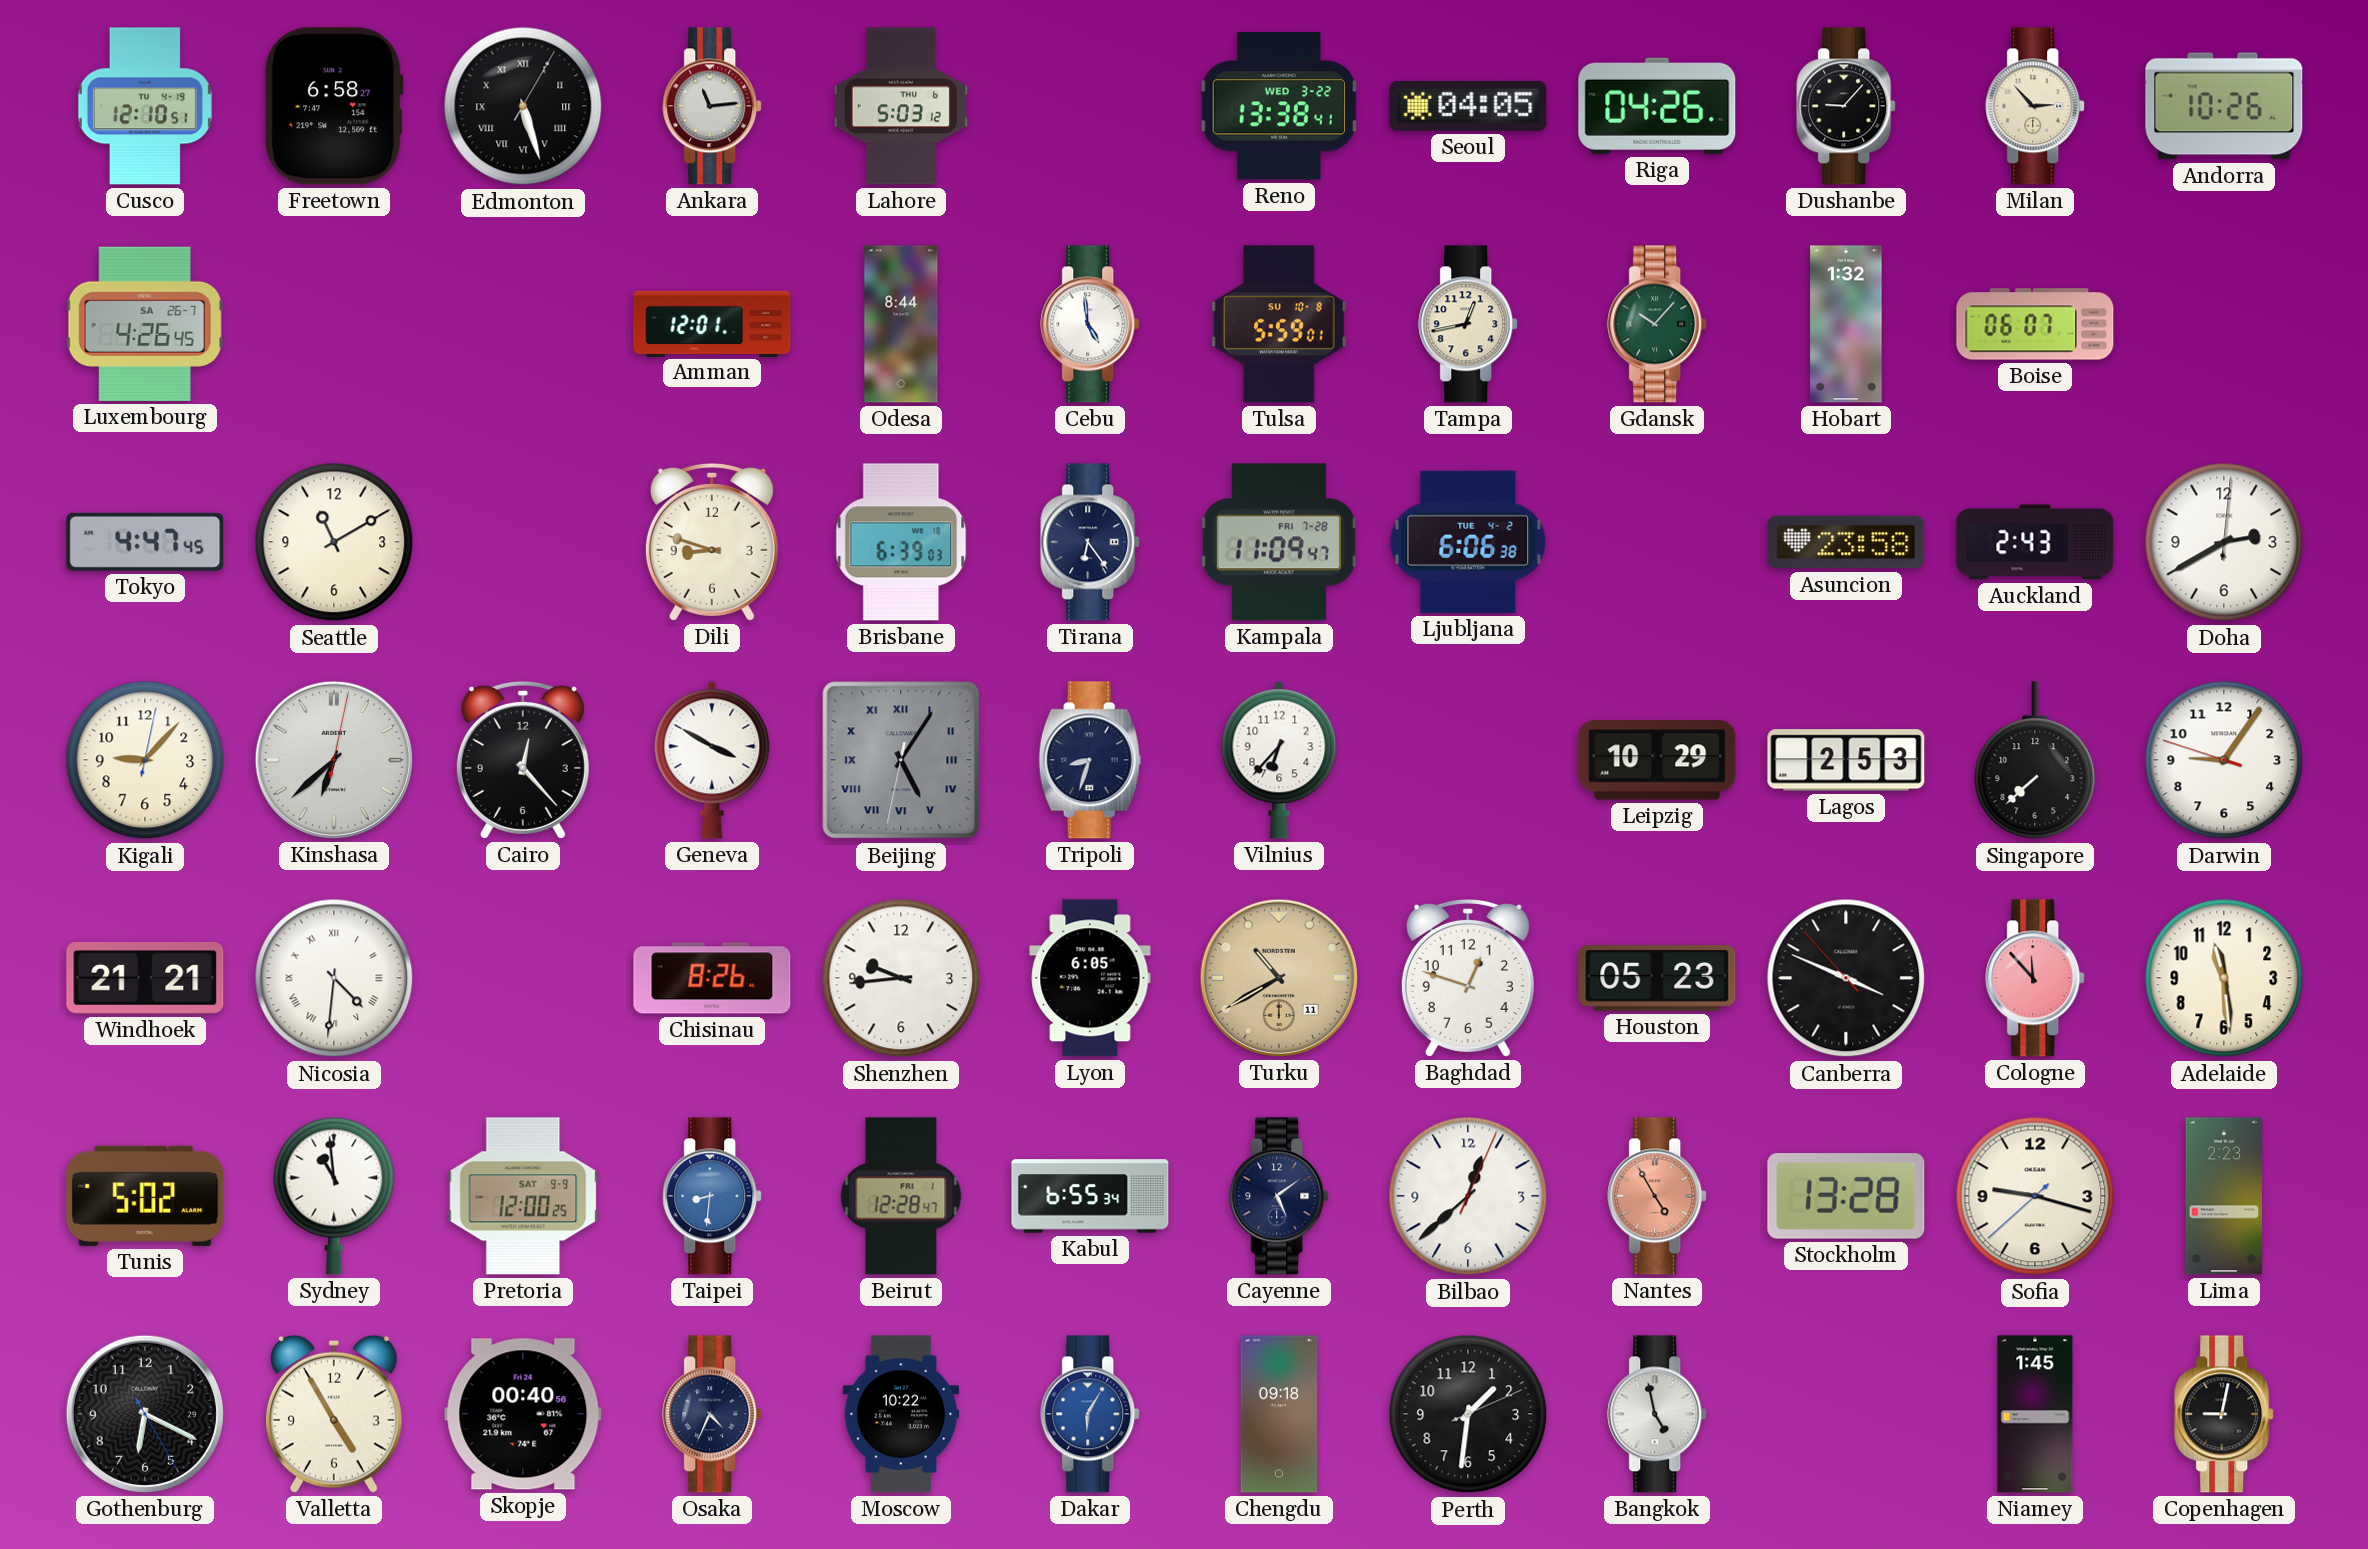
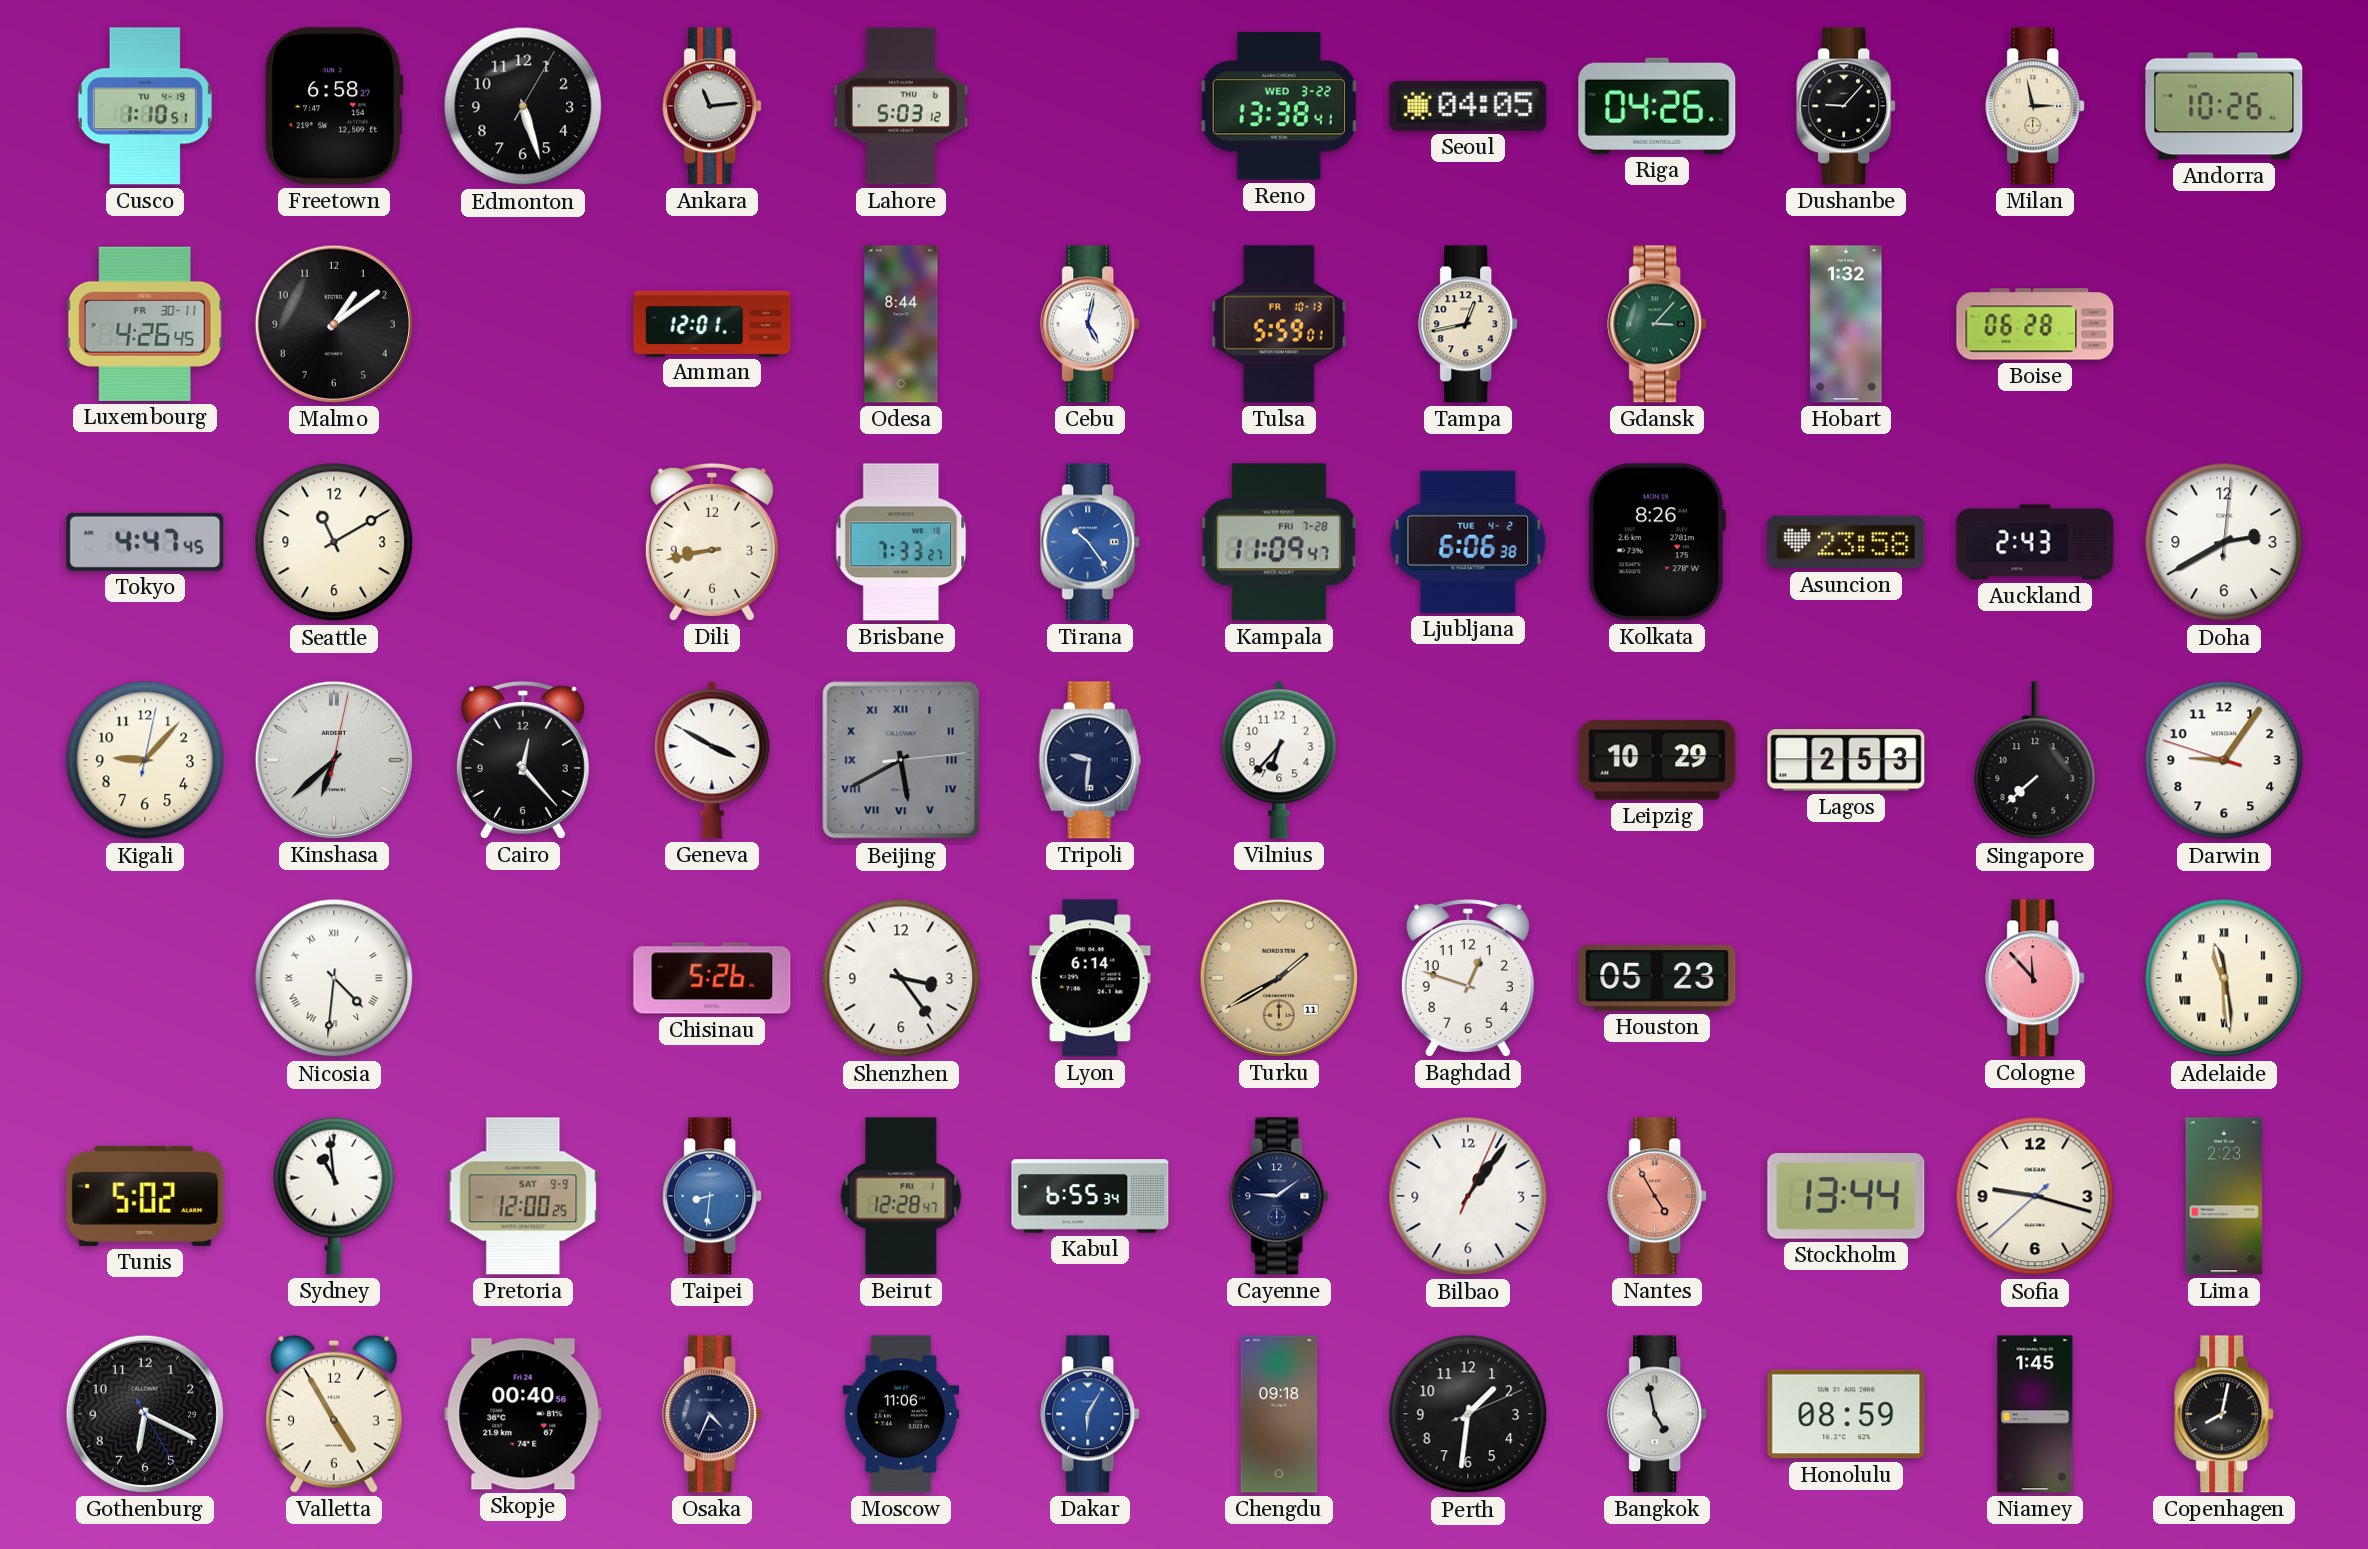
Cusco: 12:10 -> 1:10 (145, 106)
Edmonton numerals: Roman -> Arabic (523, 106)
Milan: 2:53 -> 2:58 (2036, 106)
Luxembourg date: SA 26-7 -> FR 30-11 (145, 324)
Malmo: none -> 1:09 (334, 324)
Cebu: 4:59 -> 5:02 (1091, 324)
Tulsa date: SU 10-8 -> FR 10-13 (1280, 324)
Gdansk: 10:07 -> 3:07 (1658, 324)
Boise: 06:07 -> 06:28 (2035, 324)
Dili: 8:48 -> 8:43 (712, 542)
Brisbane: 6:39 -> 7:33 (901, 542)
Tirana: 6:24 -> 10:24 (1091, 542)
Tirana dial: navy -> blue (1091, 542)
Kolkata: none -> 8:26 (1657, 542)
Beijing: 5:05 -> 5:40 (901, 760)
Tripoli: 8:33 -> 9:31 (1090, 760)
Windhoek: 21:21 -> none (145, 978)
Chisinau: 8:26 -> 5:26 (712, 978)
Shenzhen: 9:44 -> 3:24 (901, 978)
Lyon: 6:05 -> 6:14 (1090, 978)
Turku: 10:40 -> 1:40 (1279, 978)
Canberra: 3:48 -> none (1846, 978)
Adelaide numerals: Arabic -> Roman (2224, 978)
Cayenne: 5:09 -> 9:09 (1280, 1196)
Bilbao: 12:38 -> 1:06 (1468, 1196)
Stockholm: 13:28 -> 13:44 (1846, 1196)
Moscow: 10:22 -> 11:06 (901, 1414)
Honolulu: none -> 08:59 (1846, 1414)
Copenhagen: 9:02 -> 8:02 (2225, 1414)
